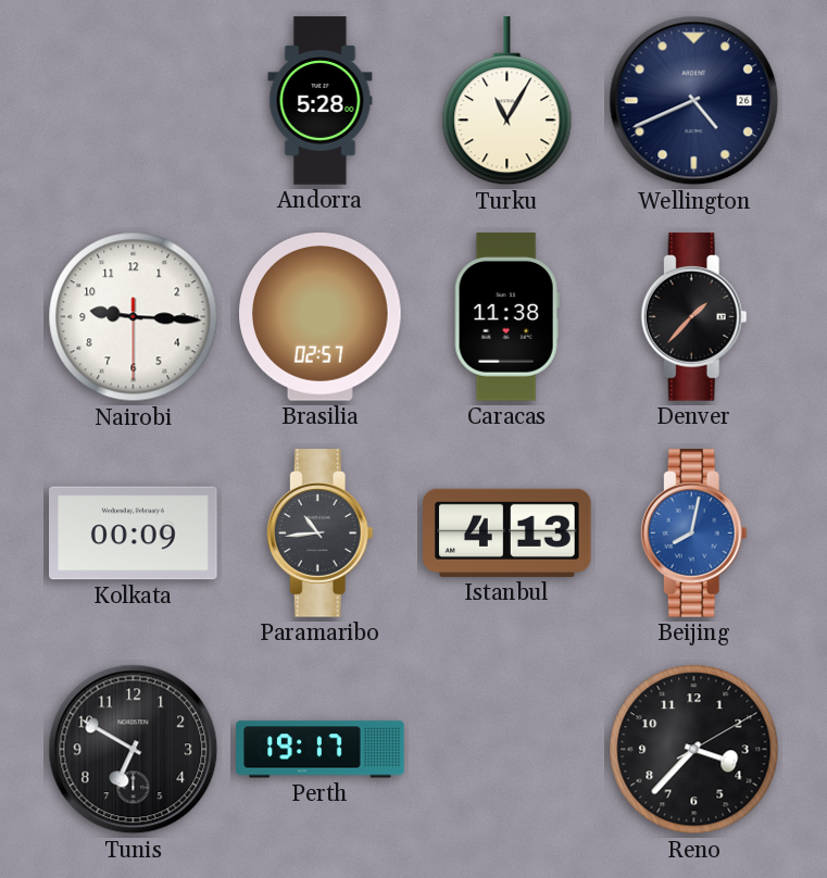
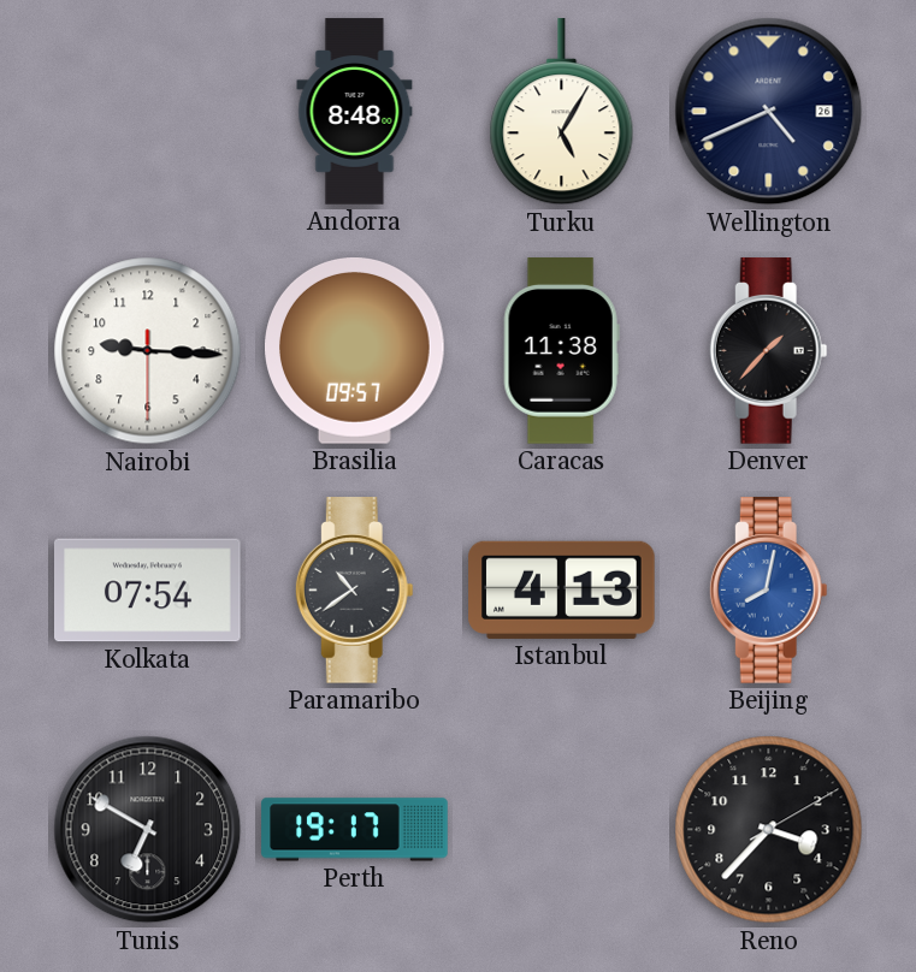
Andorra: 5:28 -> 8:48 (355, 112)
Turku: 11:05 -> 5:05 (562, 112)
Brasilia: 02:57 -> 09:57 (355, 351)
Kolkata: 00:09 -> 07:54 (148, 591)
Paramaribo: 10:44 -> 10:39 (354, 591)
